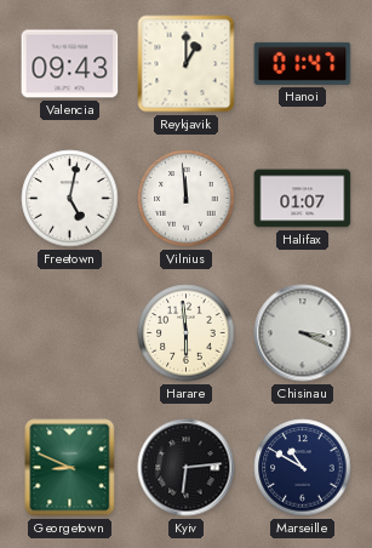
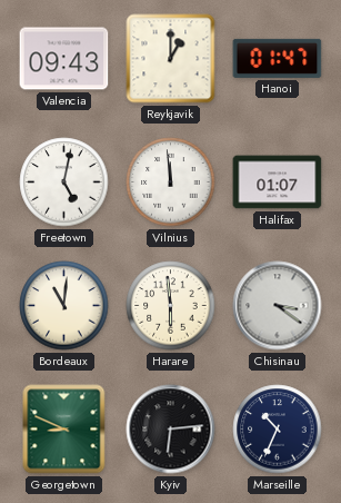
Bordeaux: none -> 11:01 (64, 306)
Chisinau: 3:19 -> 3:21 (278, 306)
Marseille: 10:50 -> 10:34 (278, 430)
